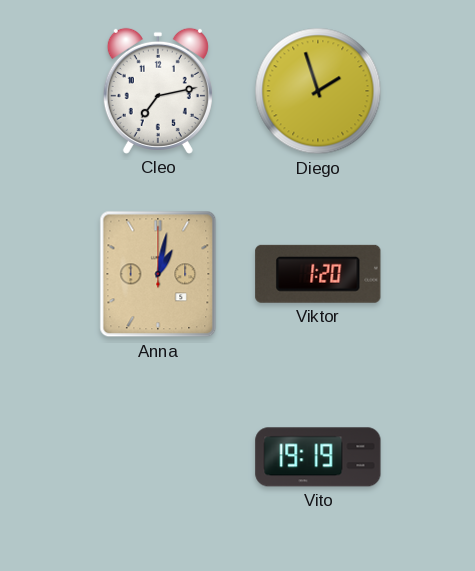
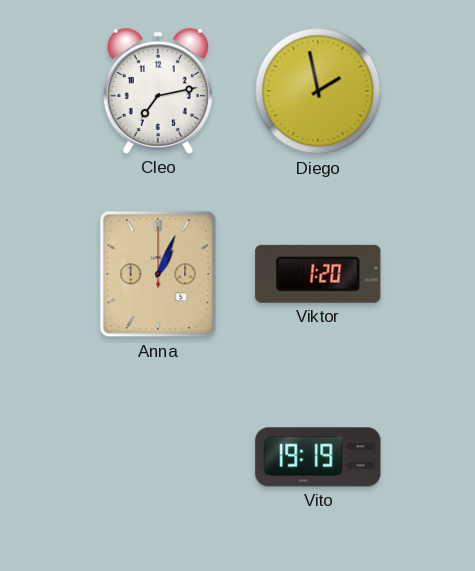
Diego: 1:57 -> 1:58 (318, 91)
Anna: 1:02 -> 1:04 (158, 274)
